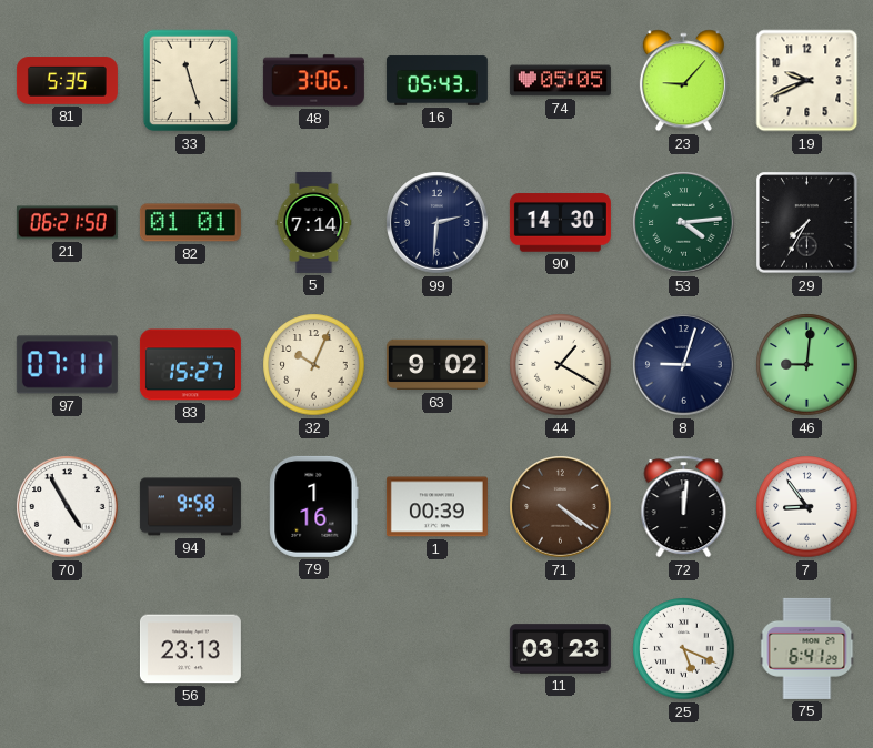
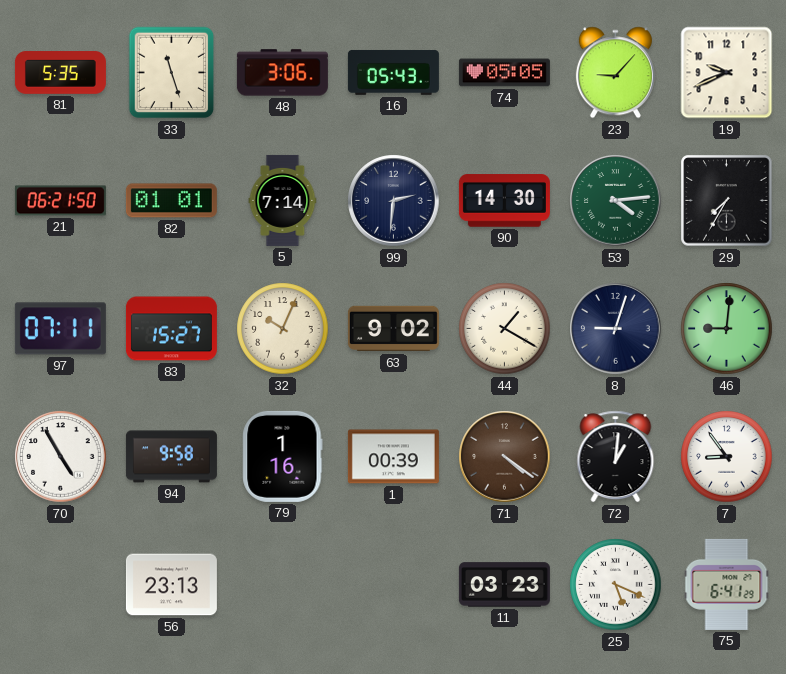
72: 12:01 -> 1:01 (616, 457)
